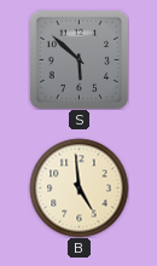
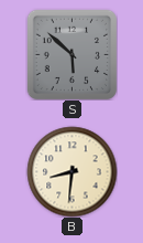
B: 4:59 -> 8:31 (71, 171)
